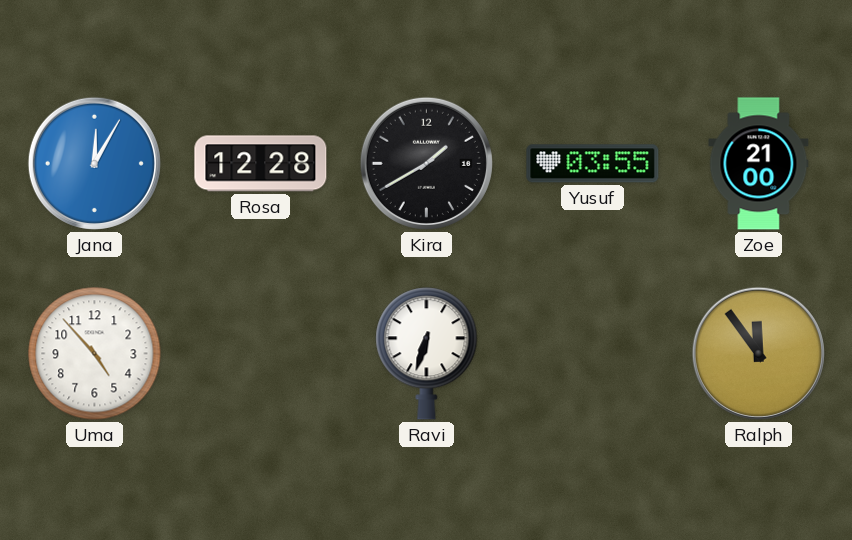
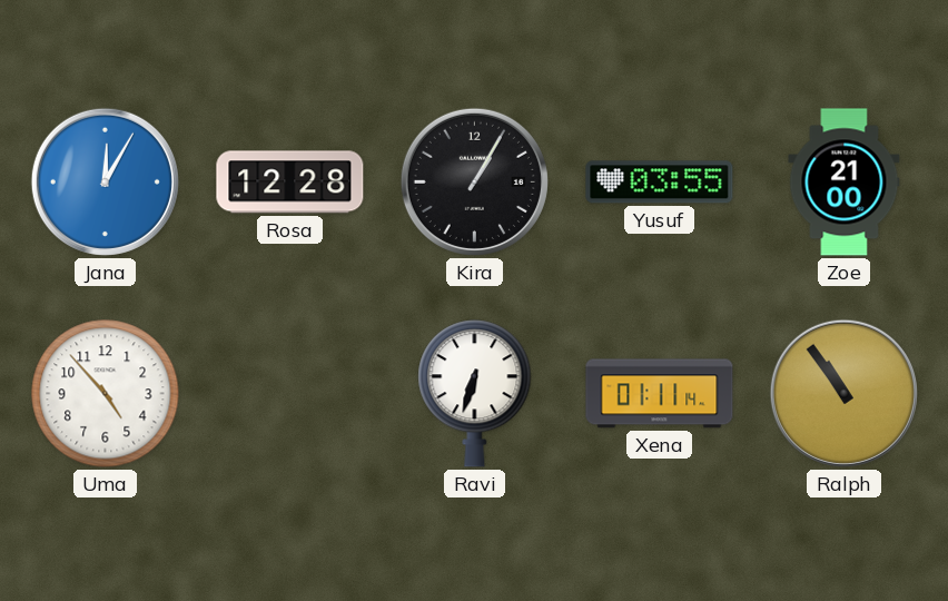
Kira: 1:40 -> 1:05 (474, 181)
Xena: none -> 01:11 (660, 394)
Ralph: 11:54 -> 10:54 (843, 393)
